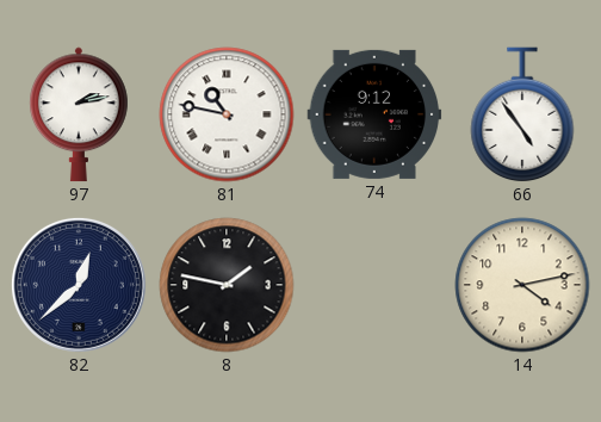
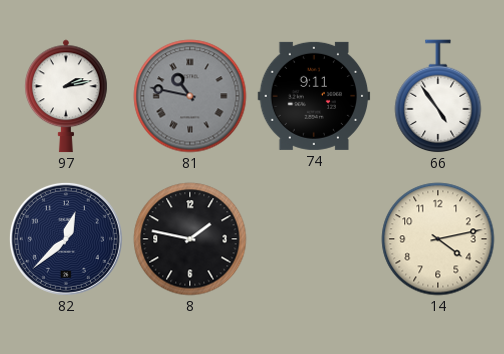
81 dial: white -> grey (190, 96)
74: 9:12 -> 9:11 (314, 96)
